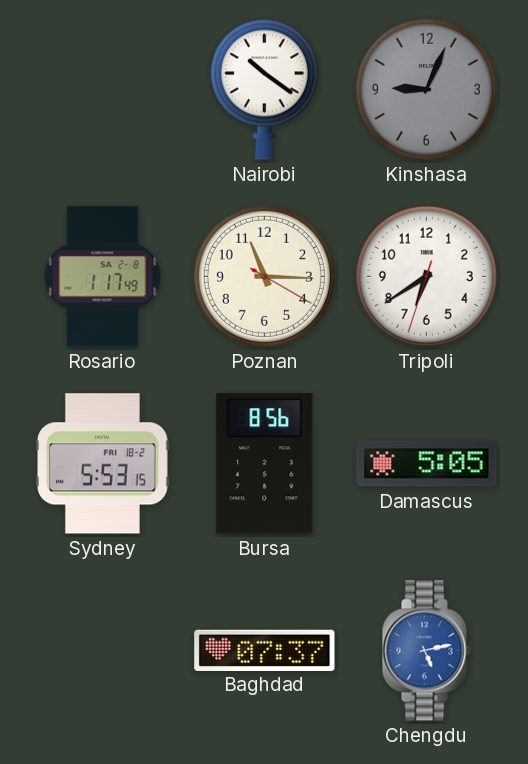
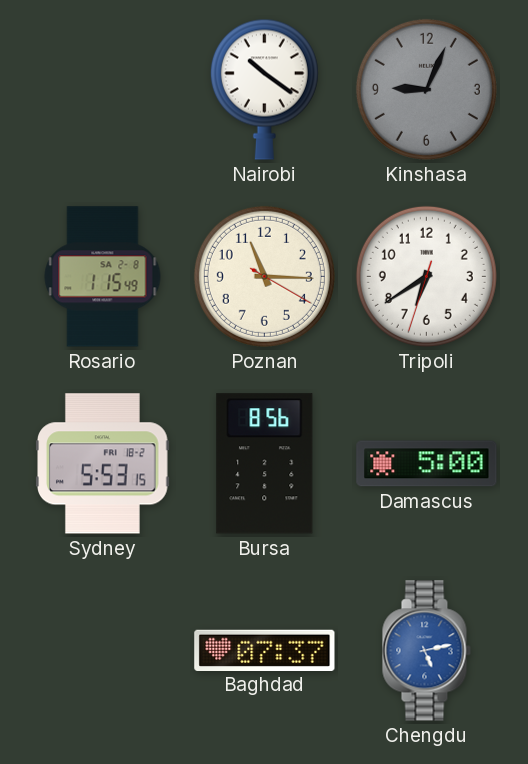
Rosario: 1:17 -> 1:15 (103, 277)
Damascus: 5:05 -> 5:00 (427, 464)
